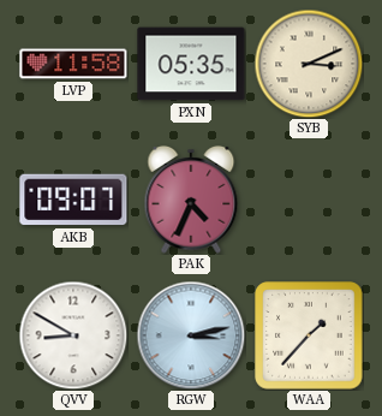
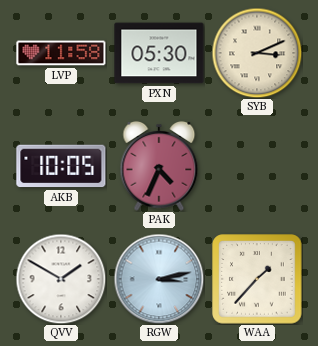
PXN: 05:35 -> 05:30 (159, 53)
AKB: 09:07 -> 10:05 (61, 166)
QVV: 8:50 -> 1:50 (61, 279)
